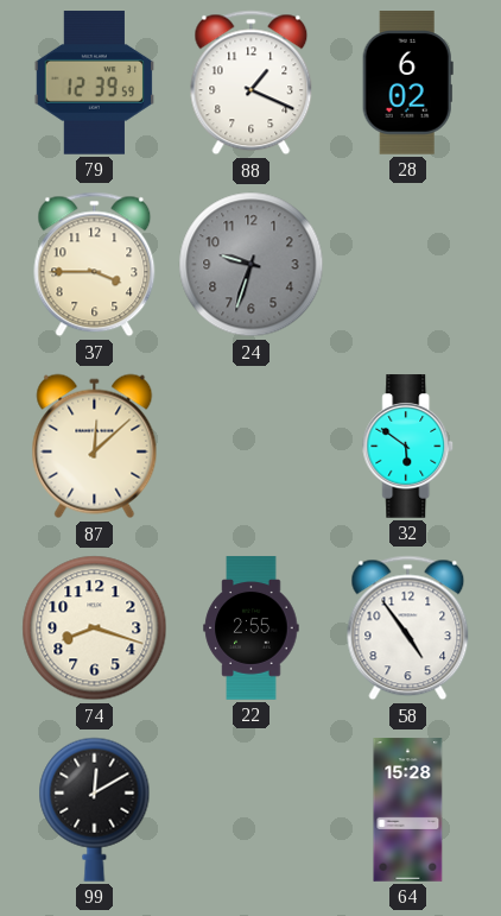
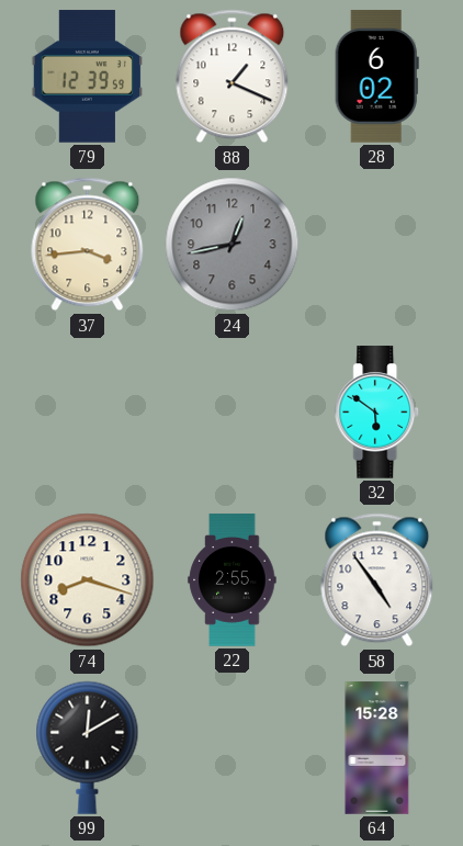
37: 3:45 -> 3:44 (88, 245)
24: 9:33 -> 12:43 (233, 245)
87: 12:08 -> none (95, 447)
